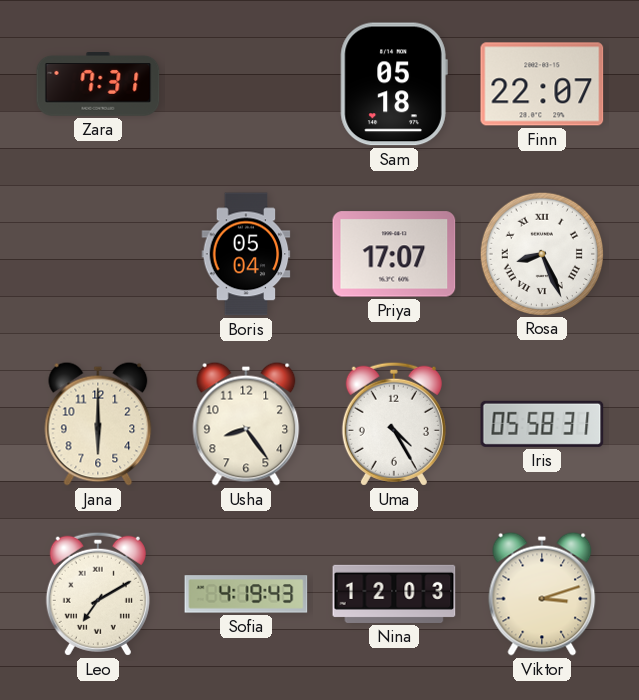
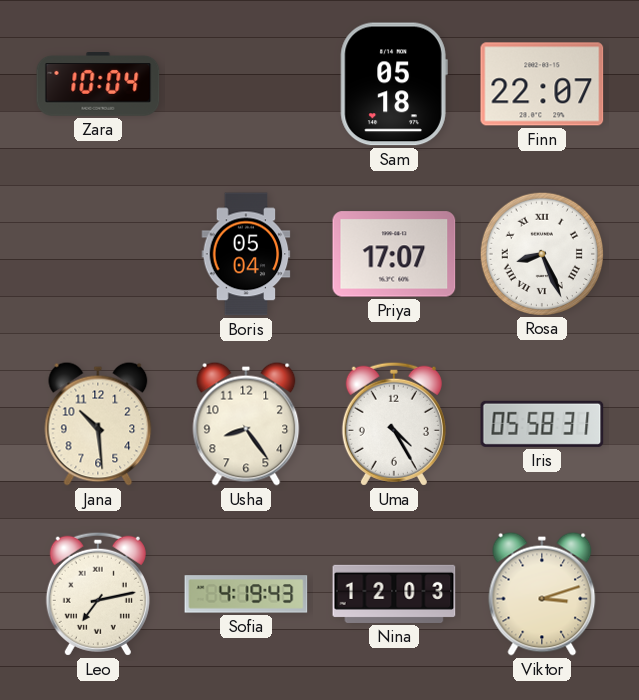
Zara: 7:31 -> 10:04 (98, 85)
Jana: 6:00 -> 10:29 (98, 424)
Leo: 7:10 -> 7:13 (98, 594)
